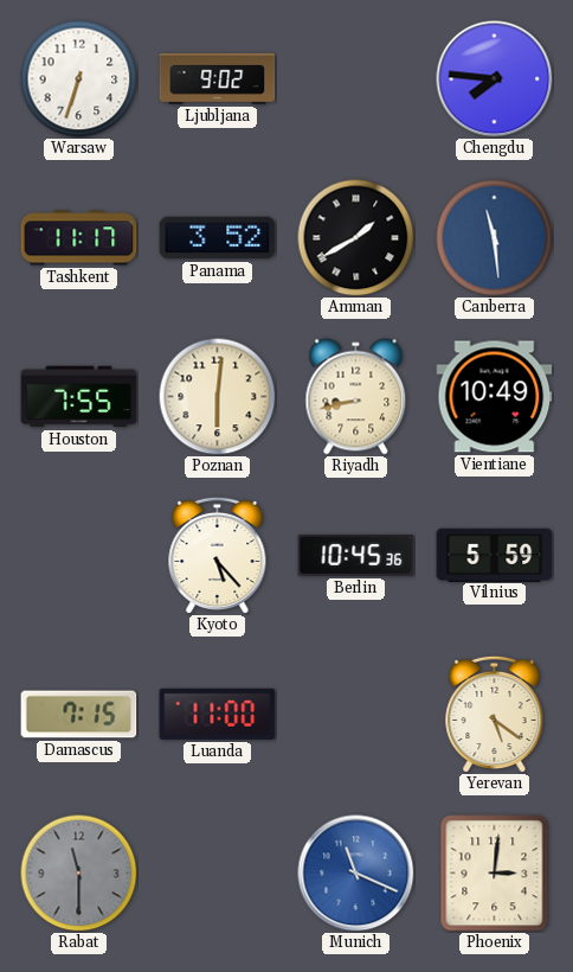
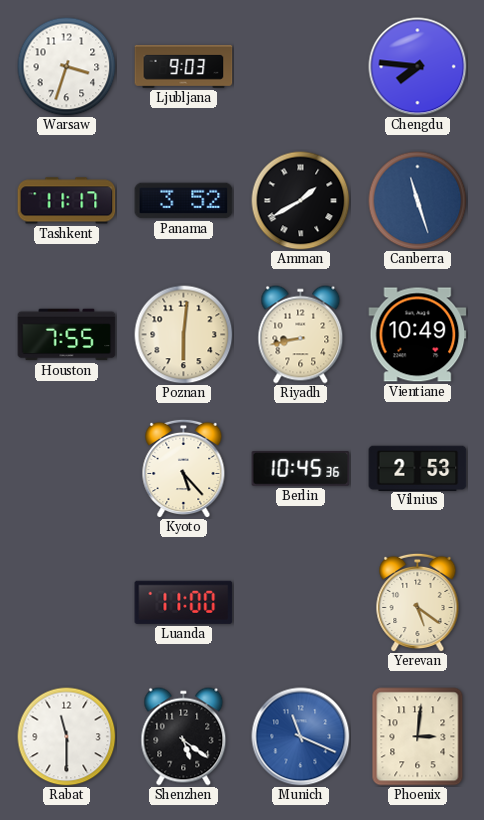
Warsaw: 6:33 -> 3:33 (67, 67)
Ljubljana: 9:02 -> 9:03 (184, 66)
Canberra: 11:29 -> 11:27 (418, 201)
Vilnius: 5:59 -> 2:53 (418, 468)
Damascus: 7:15 -> none (79, 715)
Rabat dial: grey -> white (67, 737)
Shenzhen: none -> 5:21 (184, 737)
